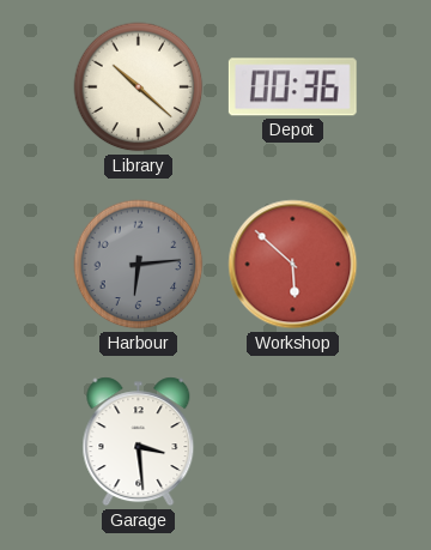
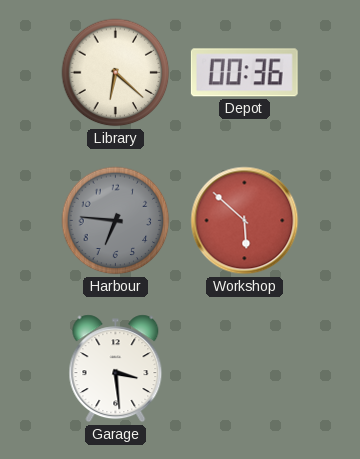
Library: 10:22 -> 6:22 (116, 73)
Harbour: 6:14 -> 6:46 (116, 221)
